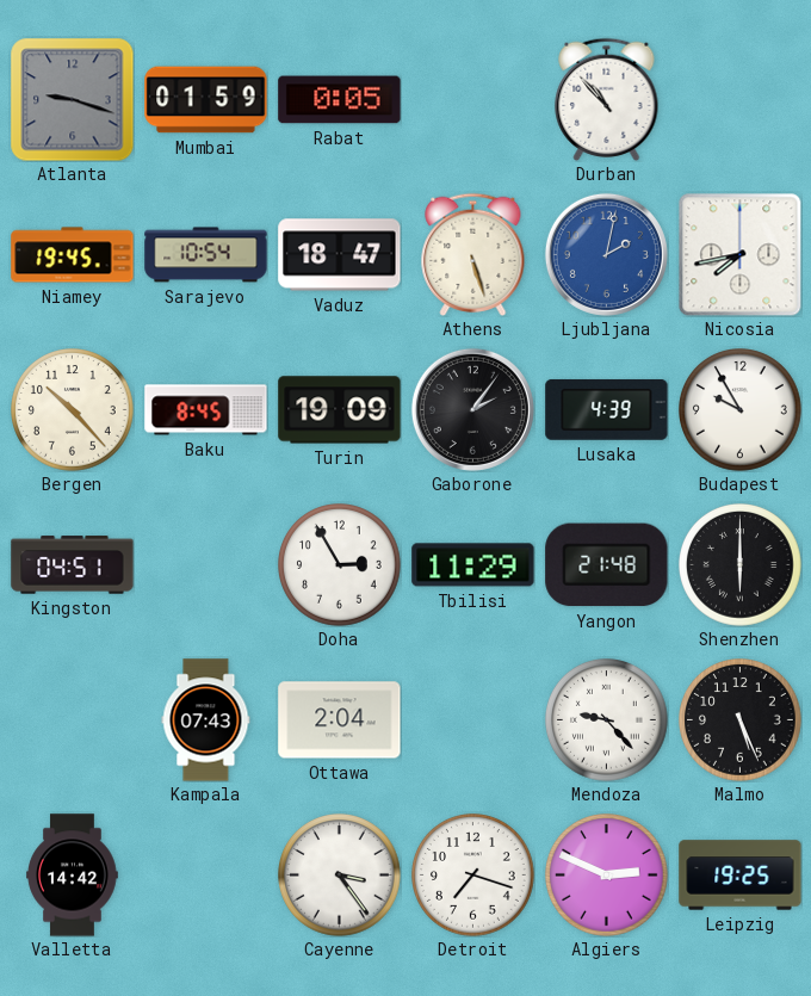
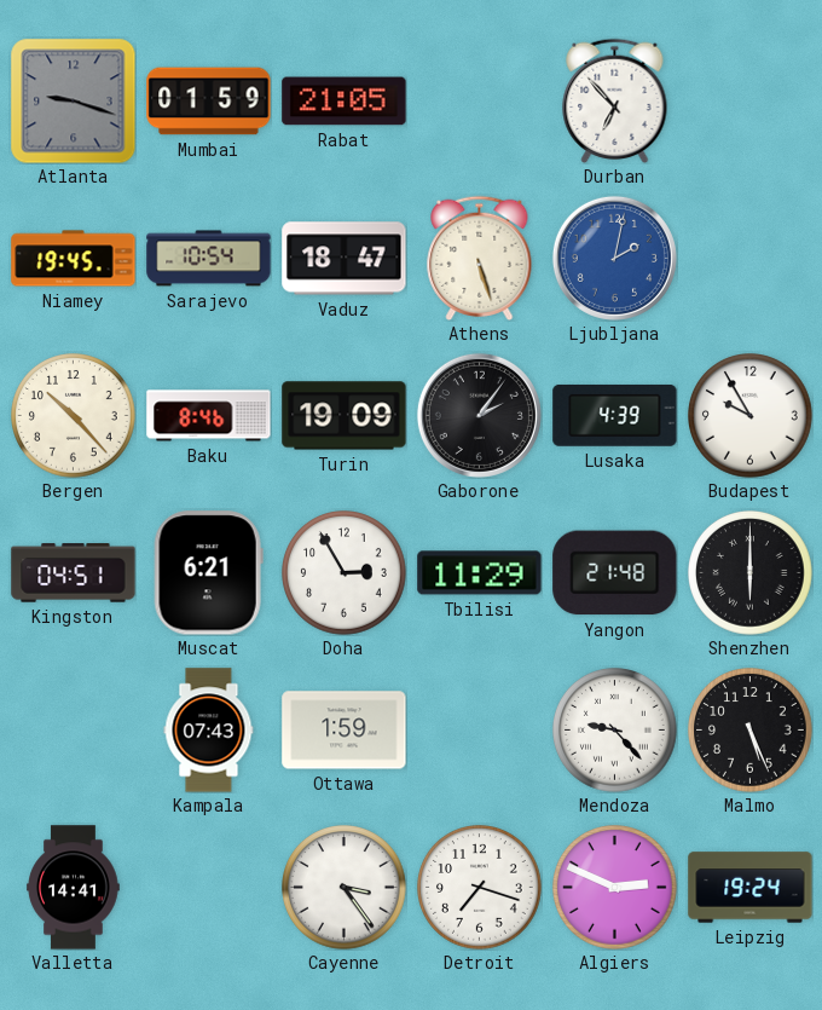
Rabat: 0:05 -> 21:05 (345, 102)
Durban: 10:53 -> 6:53 (615, 100)
Nicosia: 7:43 -> none (739, 254)
Baku: 8:45 -> 8:46 (209, 416)
Muscat: none -> 6:21 (208, 573)
Ottawa: 2:04 -> 1:59 (345, 731)
Valletta: 14:42 -> 14:41 (74, 888)
Leipzig: 19:25 -> 19:24 (751, 888)
